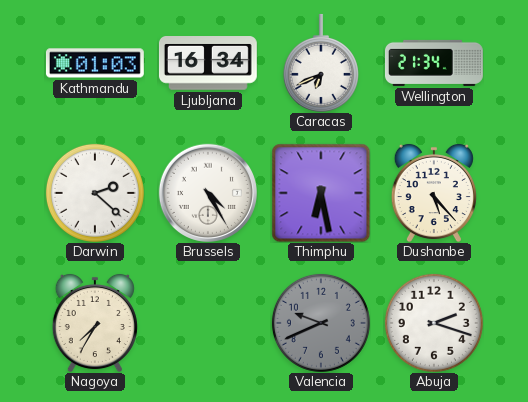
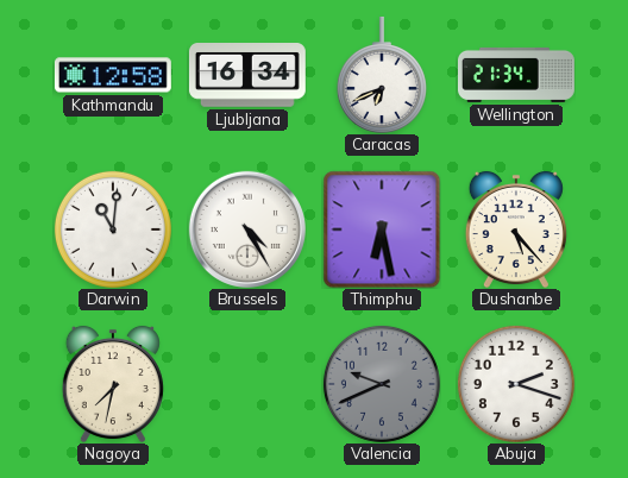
Kathmandu: 01:03 -> 12:58 (113, 75)
Darwin: 2:22 -> 11:01 (113, 229)
Nagoya: 7:35 -> 7:32 (113, 384)
